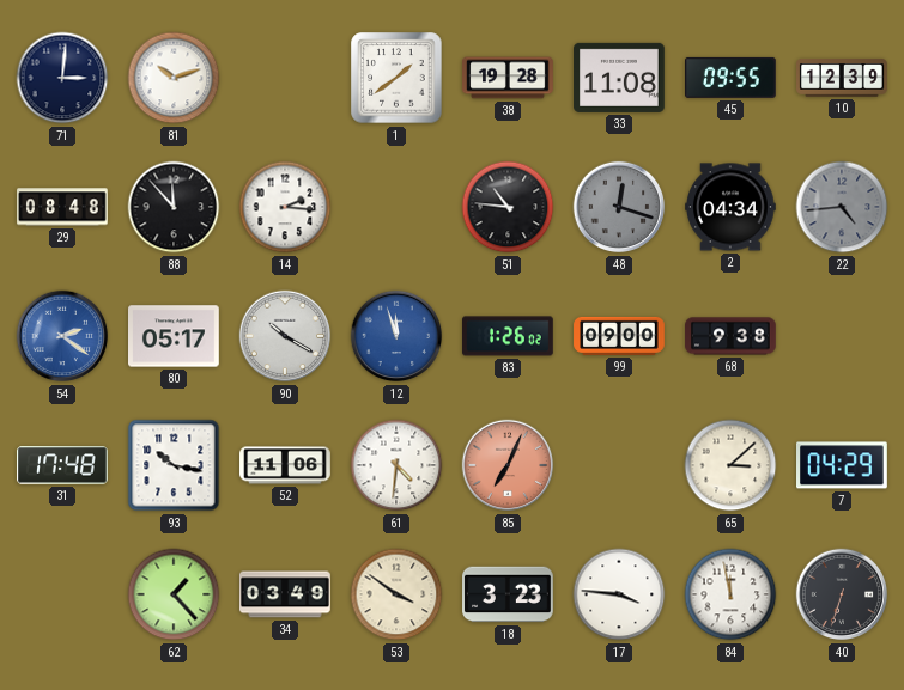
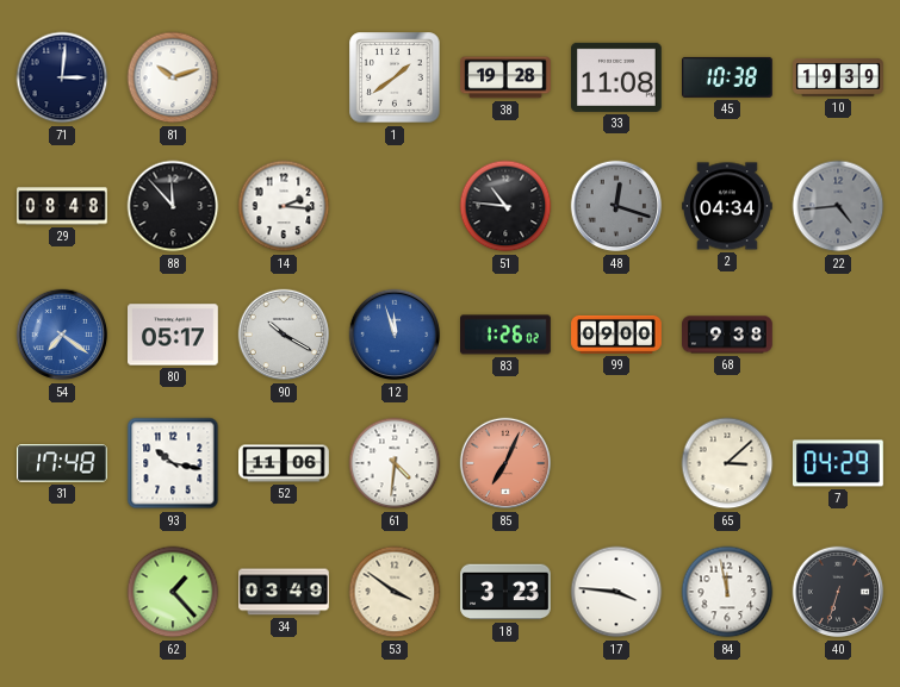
45: 09:55 -> 10:38 (728, 77)
10: 12:39 -> 19:39 (838, 77)
54: 2:21 -> 7:21 (62, 335)
